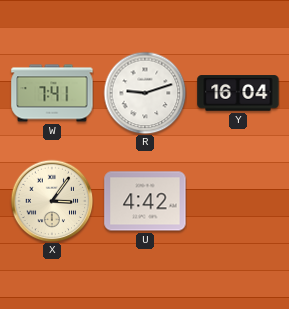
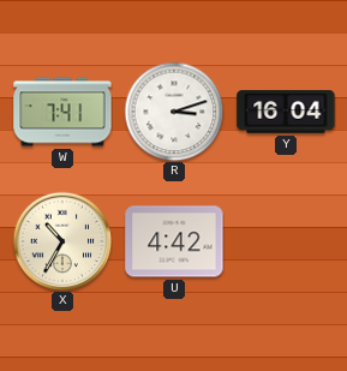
R: 9:12 -> 3:12 (174, 112)
X: 3:06 -> 10:35 (62, 241)
